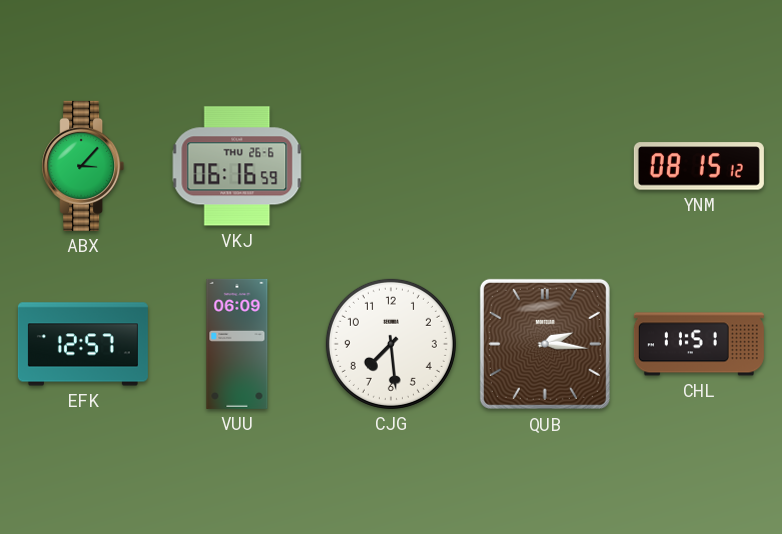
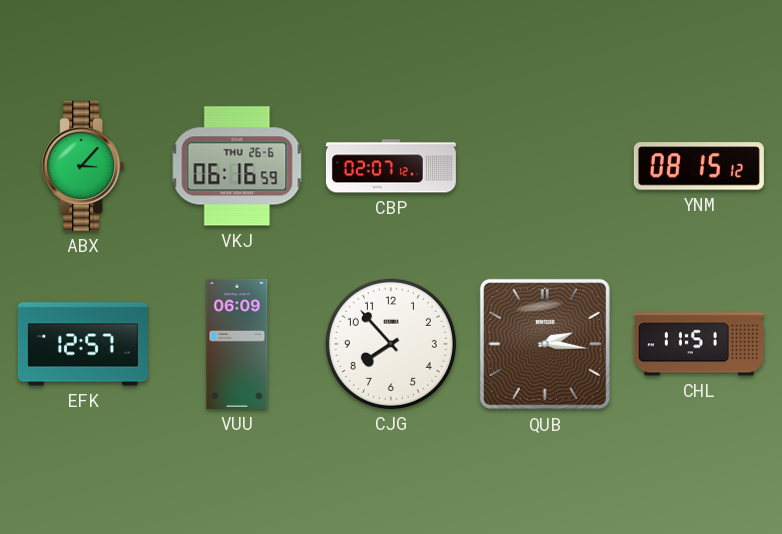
CBP: none -> 02:07 (391, 166)
CJG: 7:29 -> 7:53 (391, 344)
